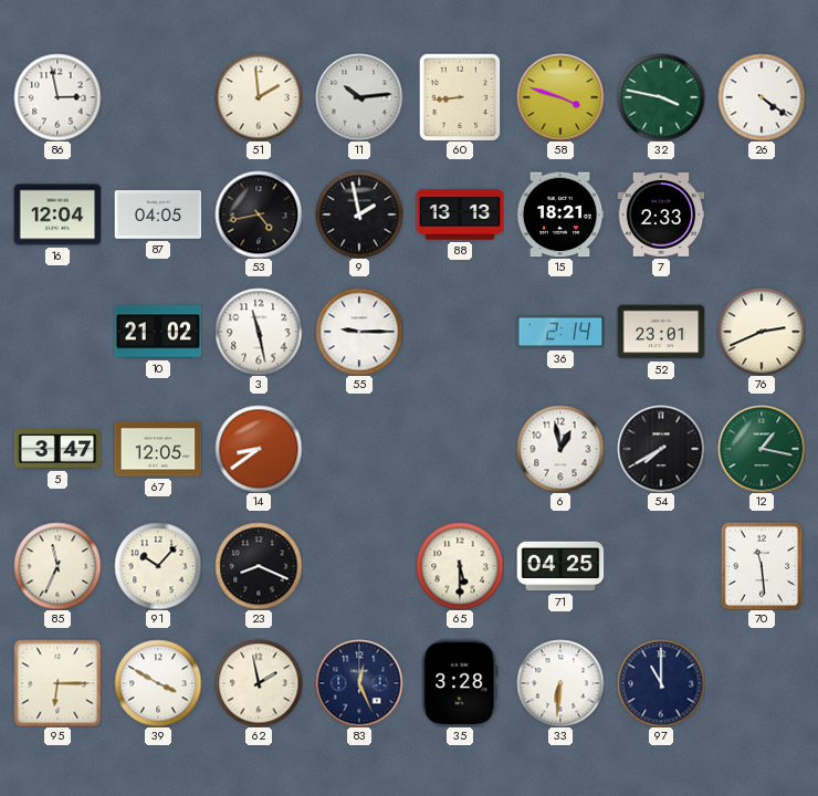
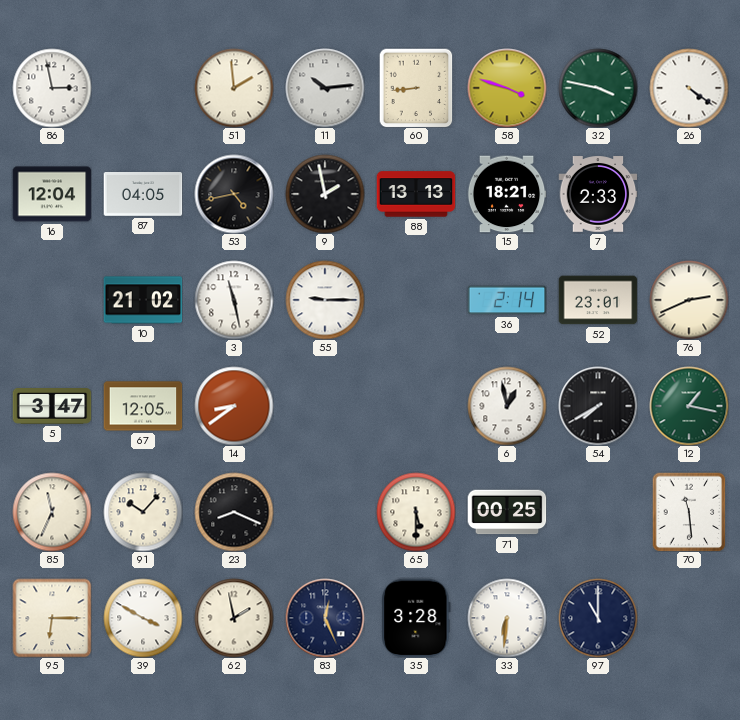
71: 04:25 -> 00:25 (507, 512)
